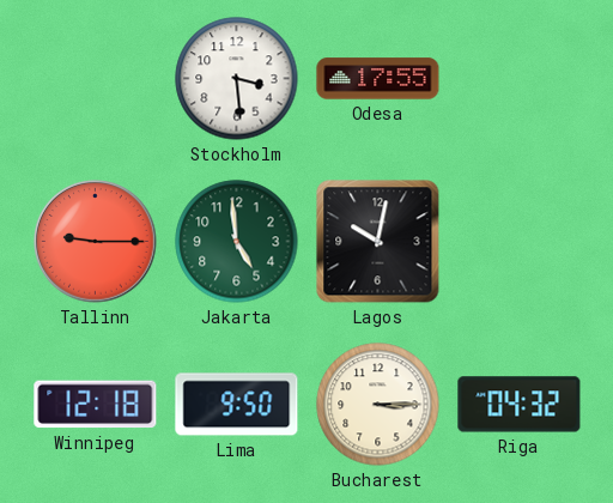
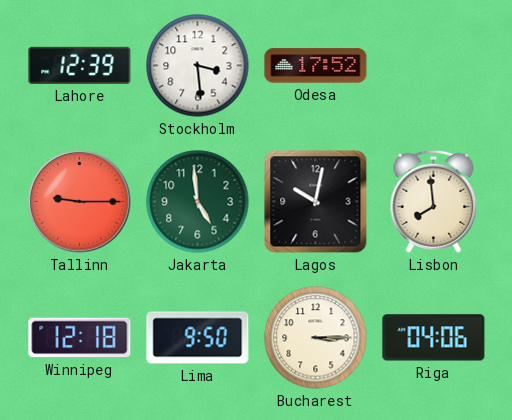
Lahore: none -> 12:39 (80, 65)
Odesa: 17:55 -> 17:52 (316, 66)
Lisbon: none -> 7:59 (434, 201)
Riga: 04:32 -> 04:06 (434, 338)
